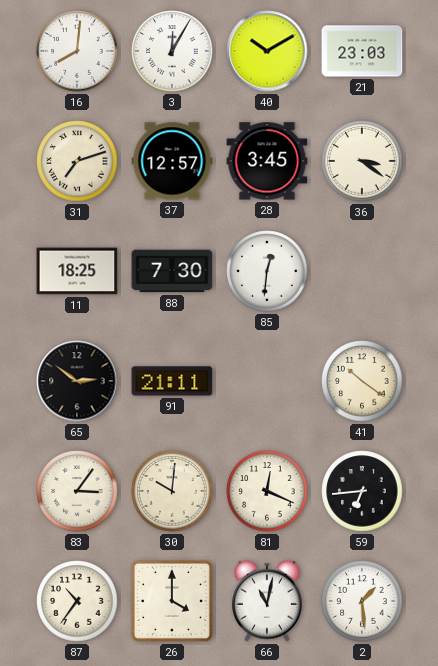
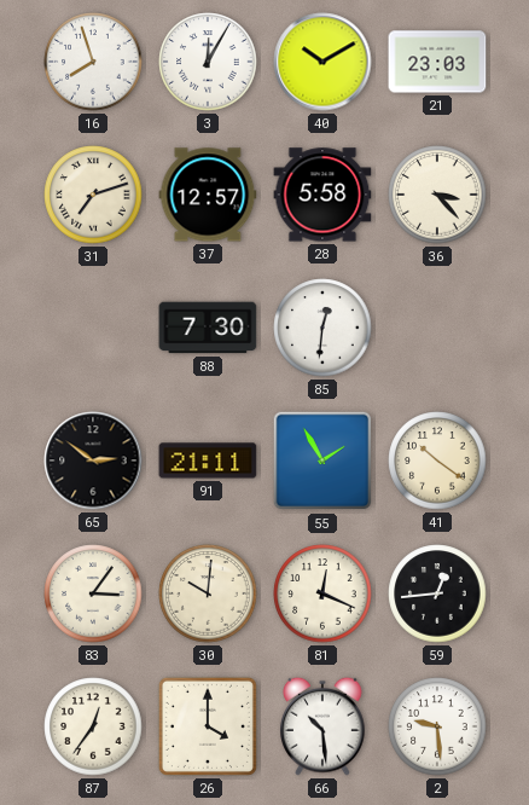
16: 8:01 -> 7:57 (93, 62)
28: 3:45 -> 5:58 (322, 195)
36: 3:21 -> 3:23 (437, 195)
11: 18:25 -> none (77, 271)
55: none -> 1:55 (322, 461)
59: 6:44 -> 12:44 (437, 593)
87: 10:36 -> 12:36 (93, 726)
66: 11:02 -> 10:29 (322, 726)
2: 1:29 -> 9:29 (437, 726)
